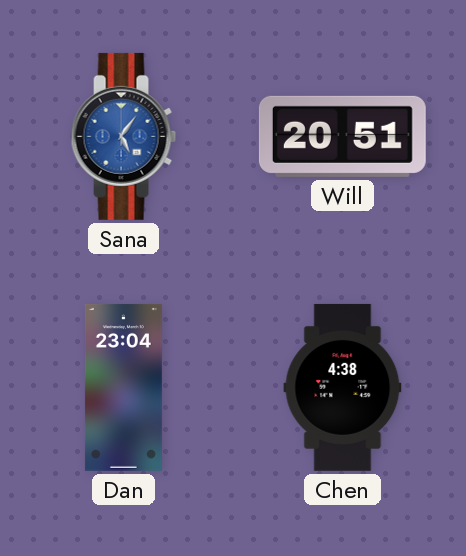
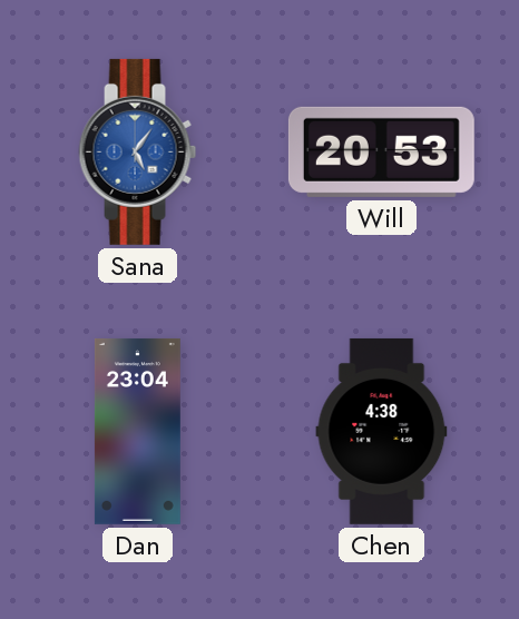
Will: 20:51 -> 20:53 (381, 151)
